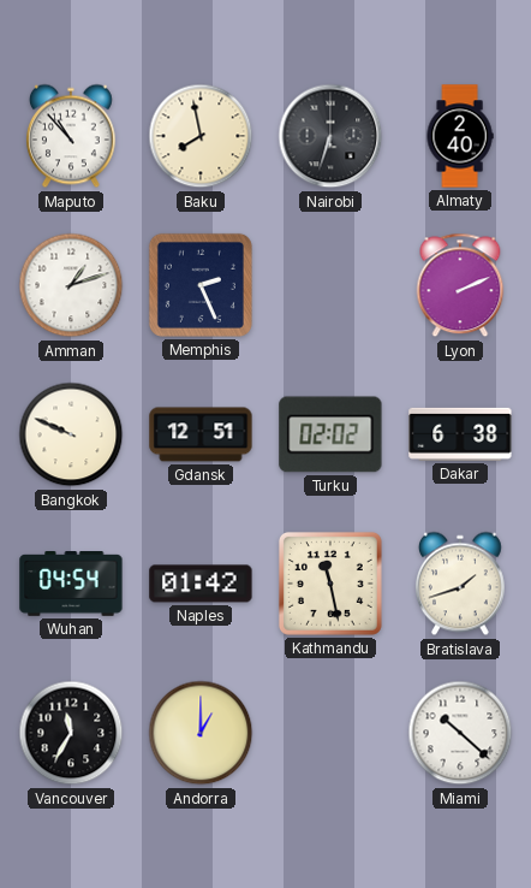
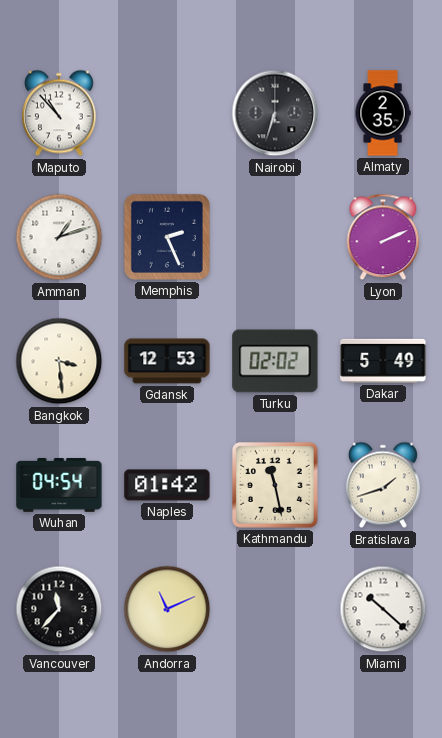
Baku: 7:58 -> none (201, 136)
Almaty: 2:40 -> 2:35 (383, 113)
Bangkok: 9:49 -> 3:29 (59, 361)
Gdansk: 12:51 -> 12:53 (167, 361)
Dakar: 6:38 -> 5:49 (383, 361)
Vancouver: 11:35 -> 11:37 (59, 609)
Andorra: 1:00 -> 11:11 (167, 609)
